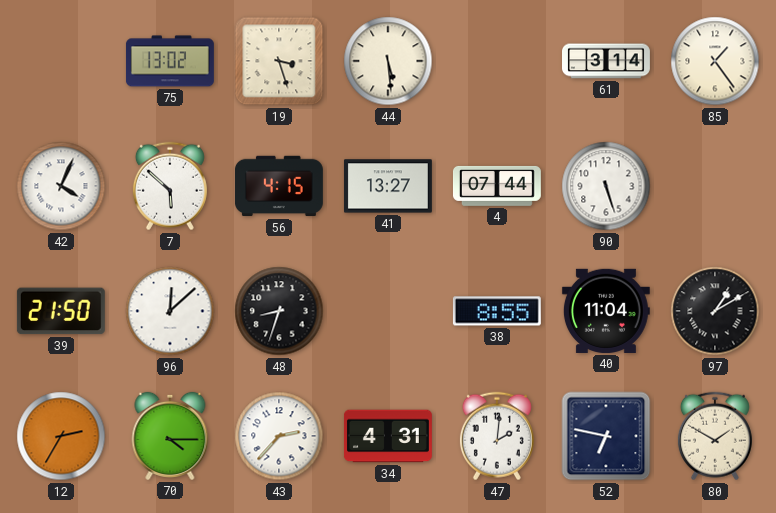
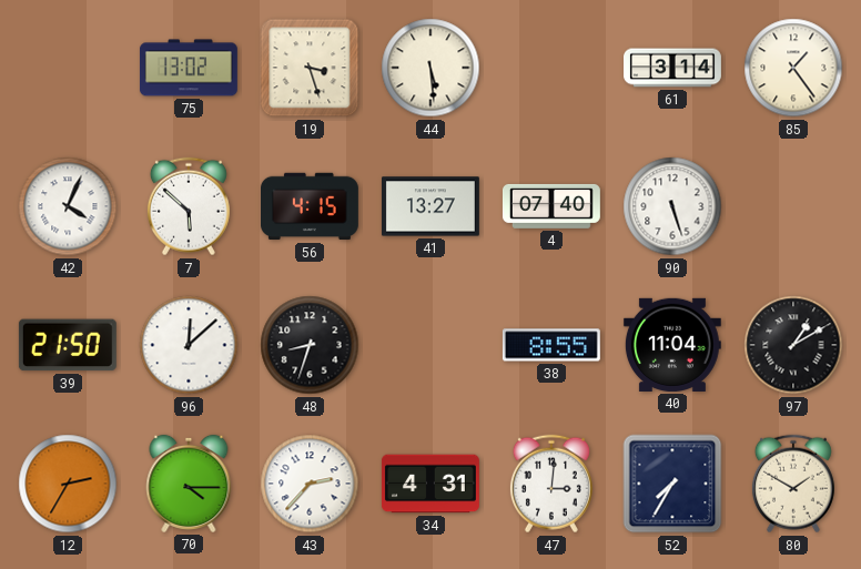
4: 07:44 -> 07:40 (551, 206)
47: 2:01 -> 3:01 (551, 484)
52: 6:47 -> 7:35 (672, 484)
